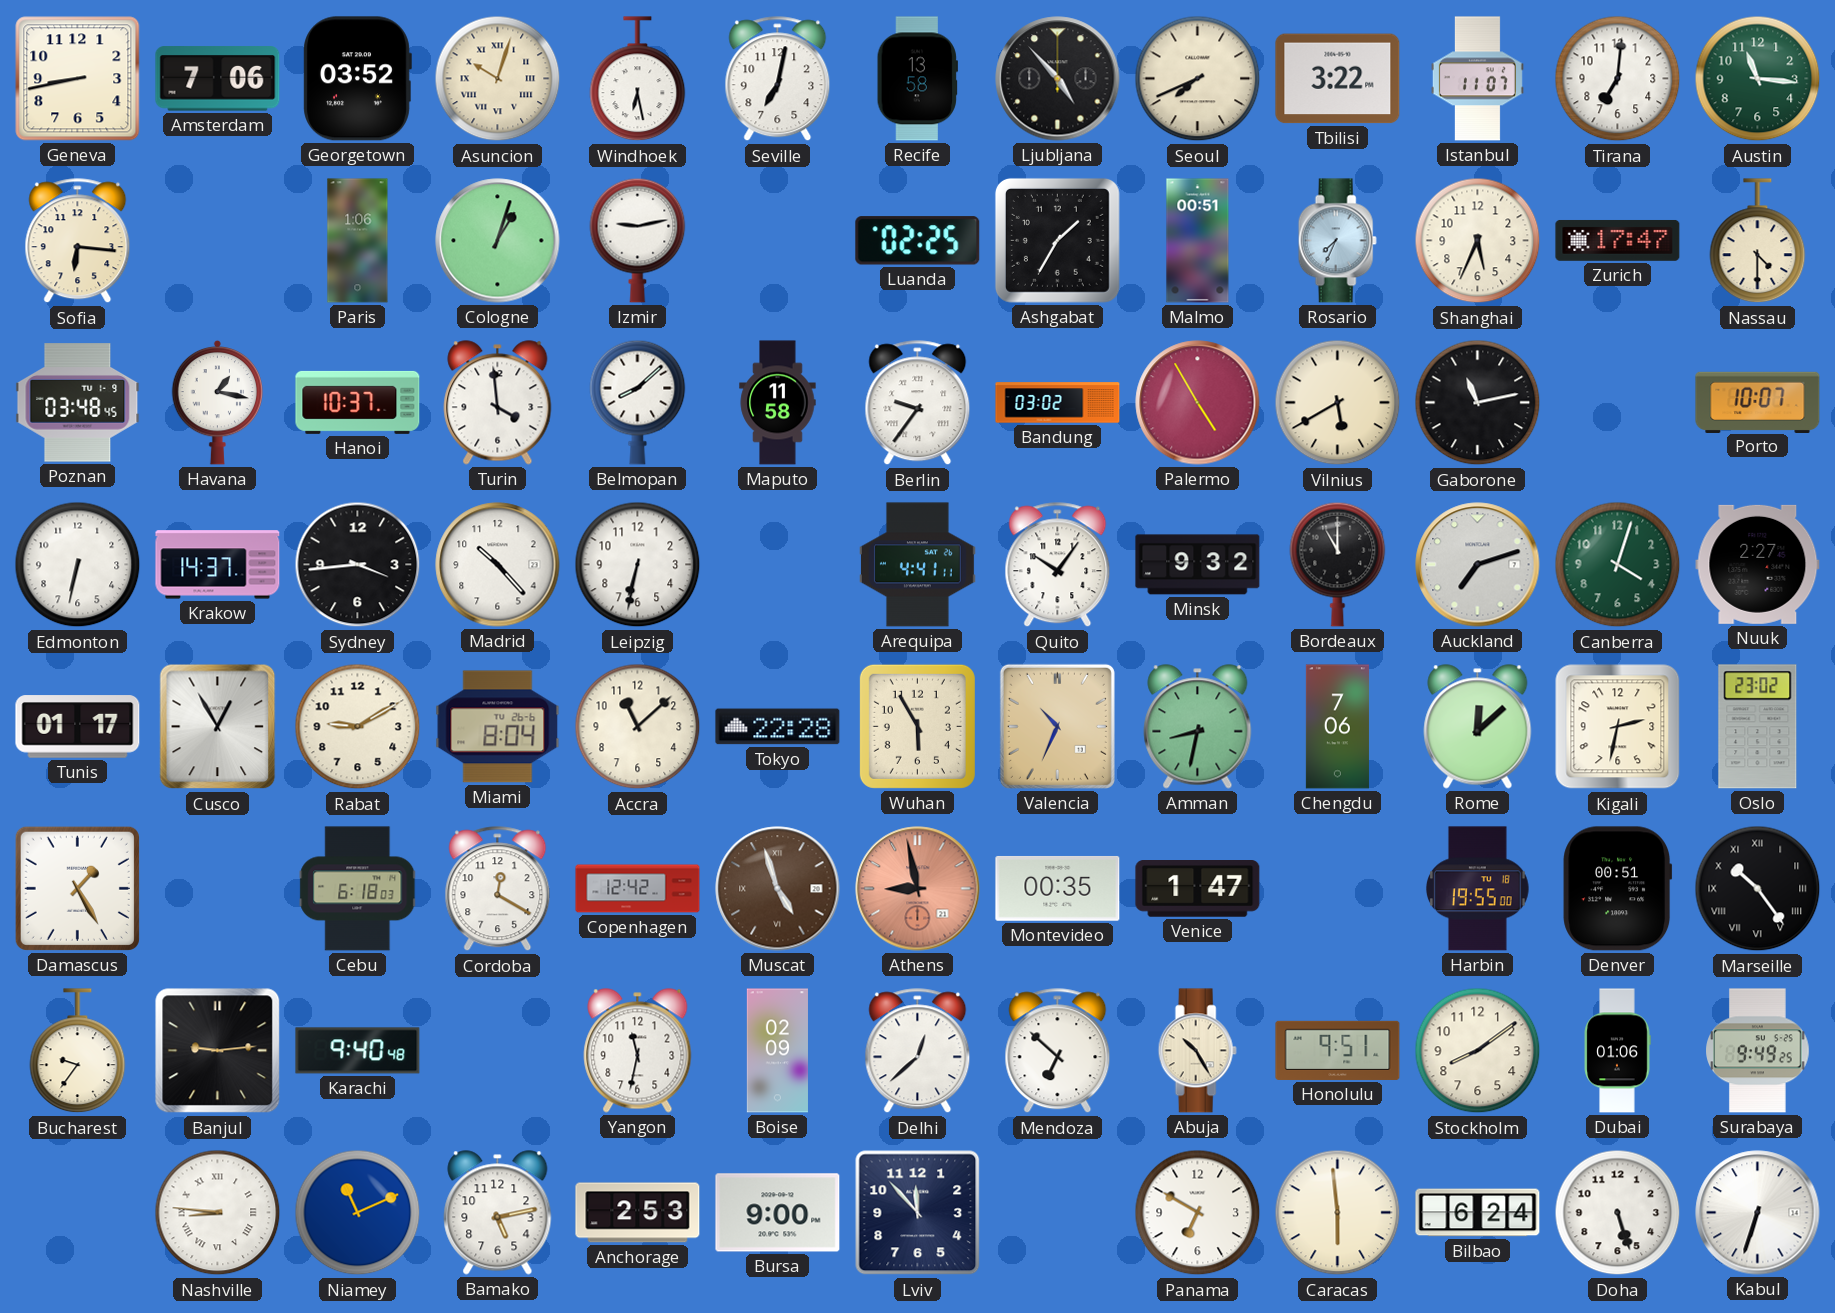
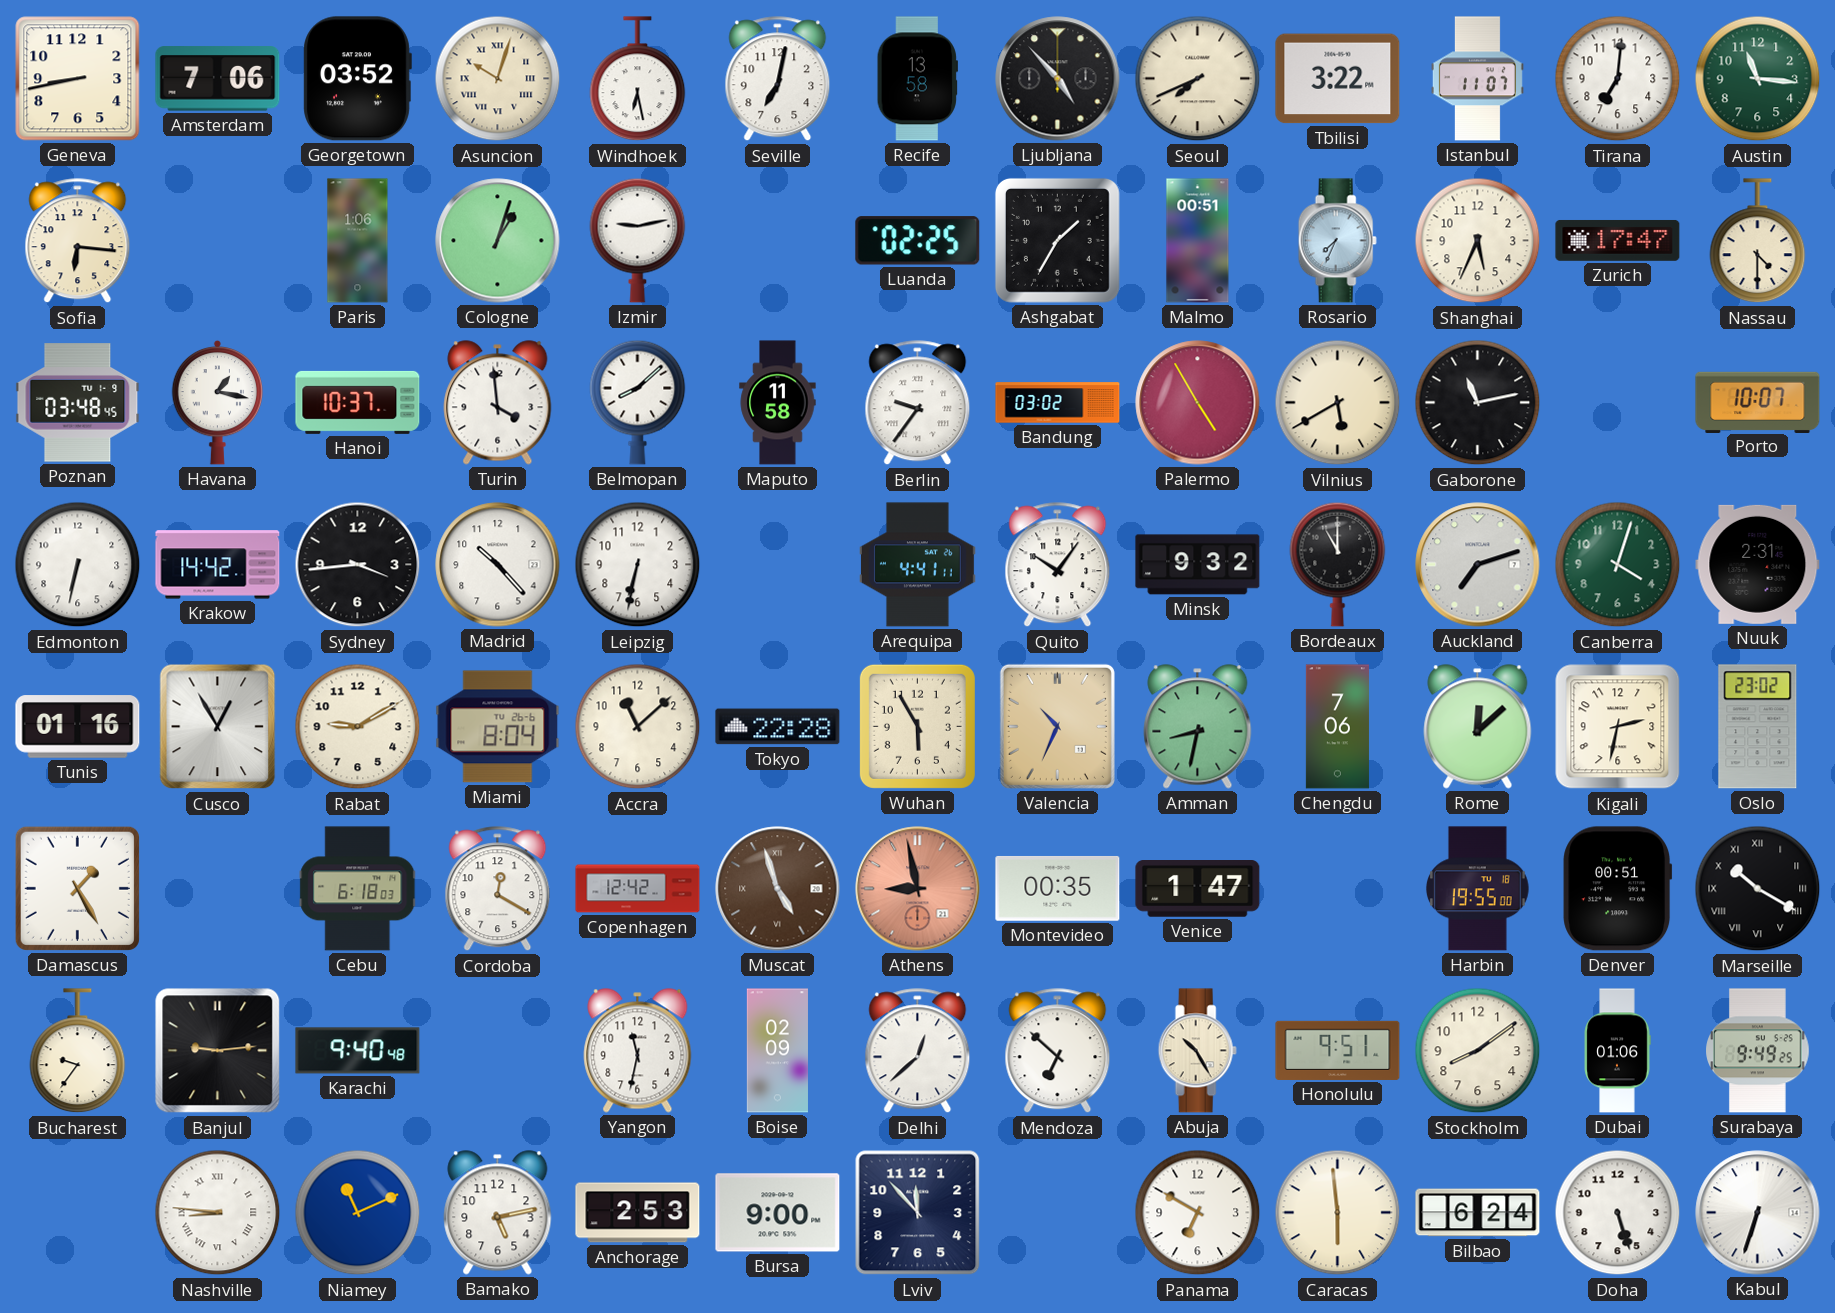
Krakow: 14:37 -> 14:42 (218, 565)
Nuuk: 2:27 -> 2:31 (1758, 564)
Tunis: 01:17 -> 01:16 (78, 727)
Marseille: 10:24 -> 10:20 (1758, 889)
